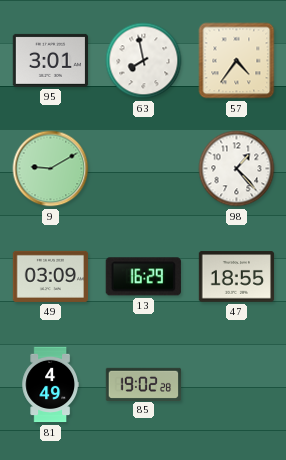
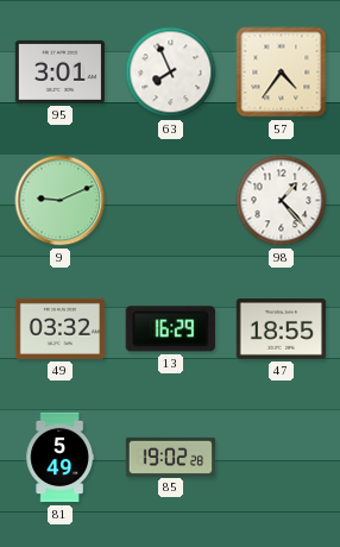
63: 7:58 -> 7:56 (171, 73)
9: 9:10 -> 9:11 (61, 201)
49: 03:09 -> 03:32 (61, 328)
81: 4:49 -> 5:49 (59, 458)
